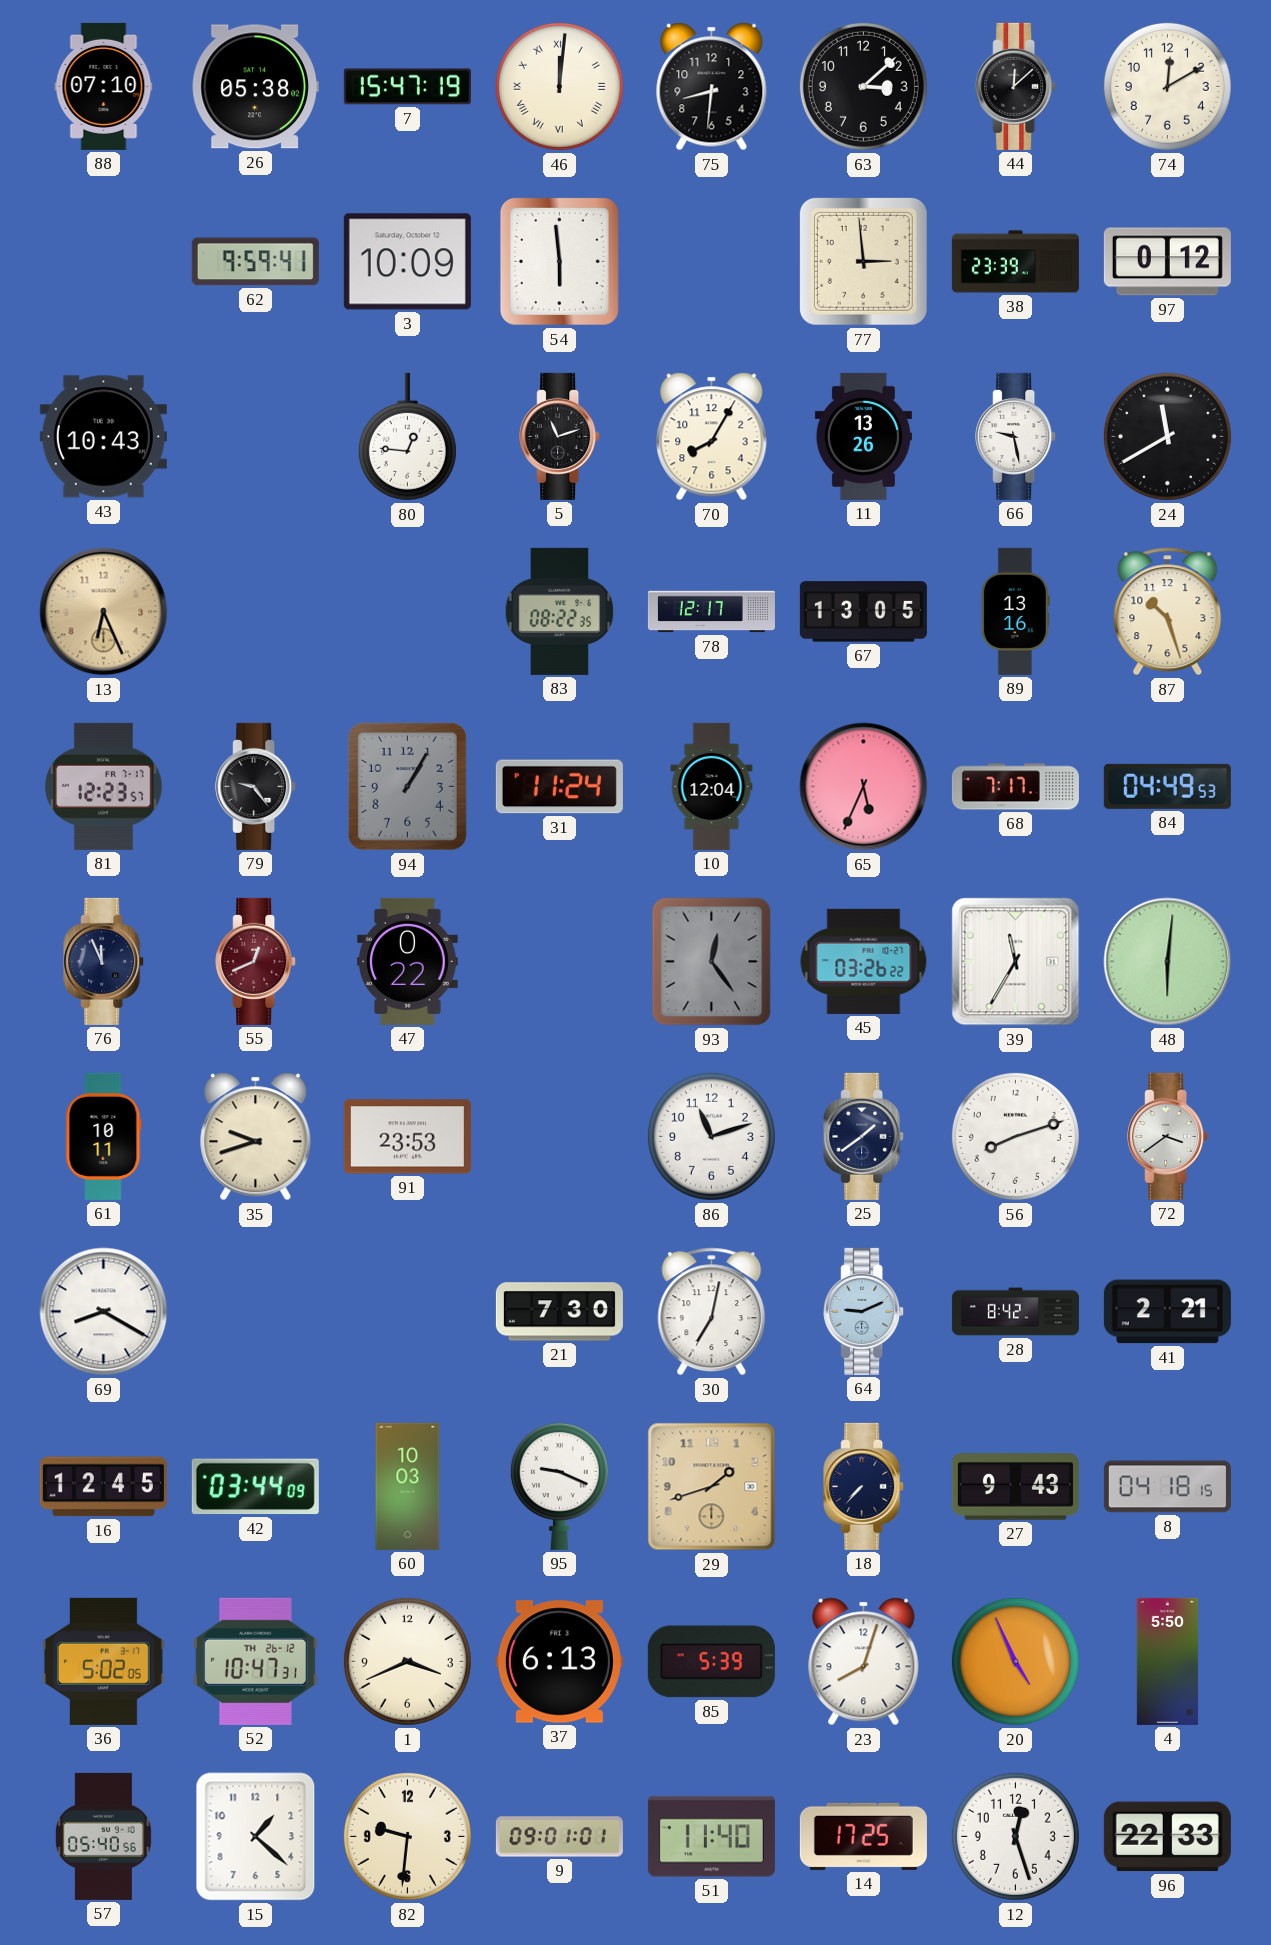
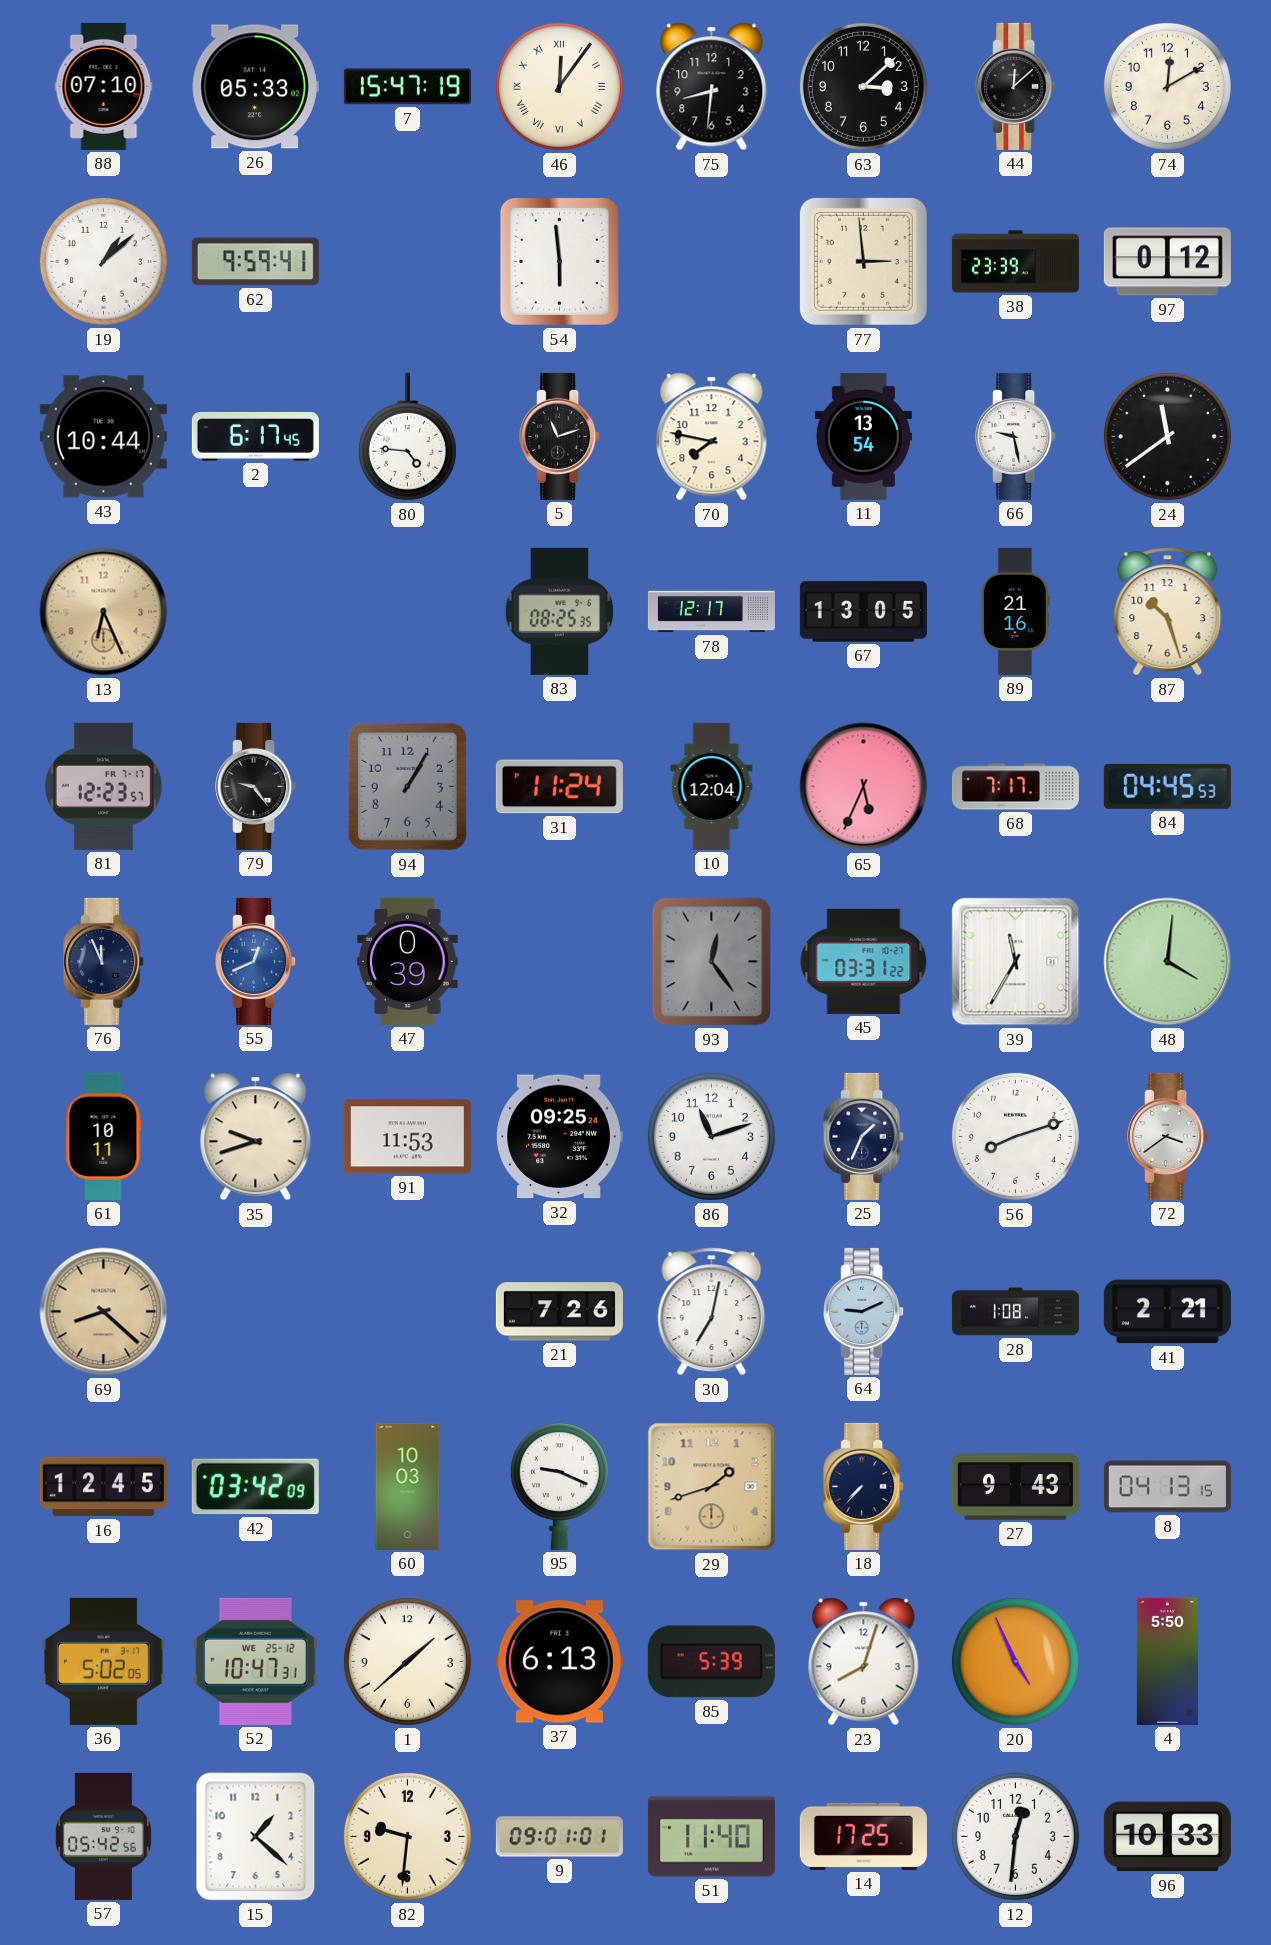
26: 05:38 -> 05:33 (255, 87)
46: 12:01 -> 12:06 (559, 86)
19: none -> 1:08 (103, 261)
3: 10:09 -> none (407, 262)
43: 10:43 -> 10:44 (103, 437)
2: none -> 6:17 (255, 436)
80: 12:46 -> 4:46 (407, 437)
70: 8:05 -> 7:47 (712, 437)
11: 13:26 -> 13:54 (863, 436)
24: 11:40 -> 11:39 (1167, 436)
83: 08:22 -> 08:25 (560, 611)
89: 13:16 -> 21:16 (1015, 611)
84: 04:49 -> 04:45 (1167, 786)
55 dial: burgundy -> blue (256, 961)
47: 0:22 -> 0:39 (408, 961)
45: 03:26 -> 03:31 (864, 961)
48: 6:01 -> 4:01 (1168, 962)
91: 23:53 -> 11:53 (407, 1137)
32: none -> 09:25 (559, 1137)
25: 1:39 -> 1:34 (864, 1136)
69: 8:20 -> 8:22 (104, 1312)
69 dial: white -> champagne (104, 1312)
21: 7:30 -> 7:26 (559, 1312)
28: 8:42 -> 1:08 (1015, 1312)
42: 03:44 -> 03:42 (255, 1487)
8: 04:18 -> 04:13 (1167, 1487)
52 date: TH 26-12 -> WE 25-12 (255, 1661)
1: 3:41 -> 1:38 (407, 1661)
57: 05:40 -> 05:42 (103, 1836)
12: 12:27 -> 12:31 (1015, 1836)
96: 22:33 -> 10:33 (1167, 1837)
